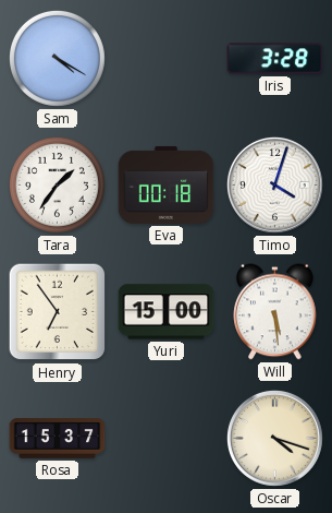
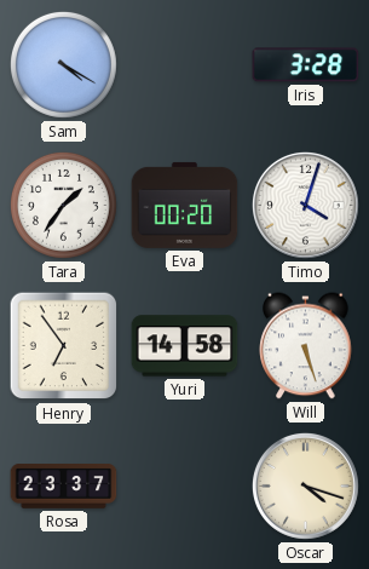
Eva: 00:18 -> 00:20 (185, 205)
Yuri: 15:00 -> 14:58 (185, 346)
Will: 5:29 -> 5:27 (306, 346)
Rosa: 15:37 -> 23:37 (64, 487)
